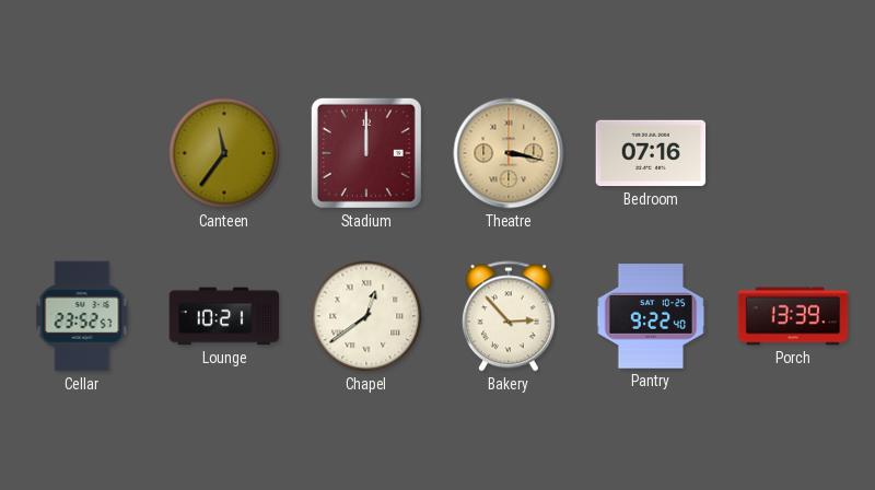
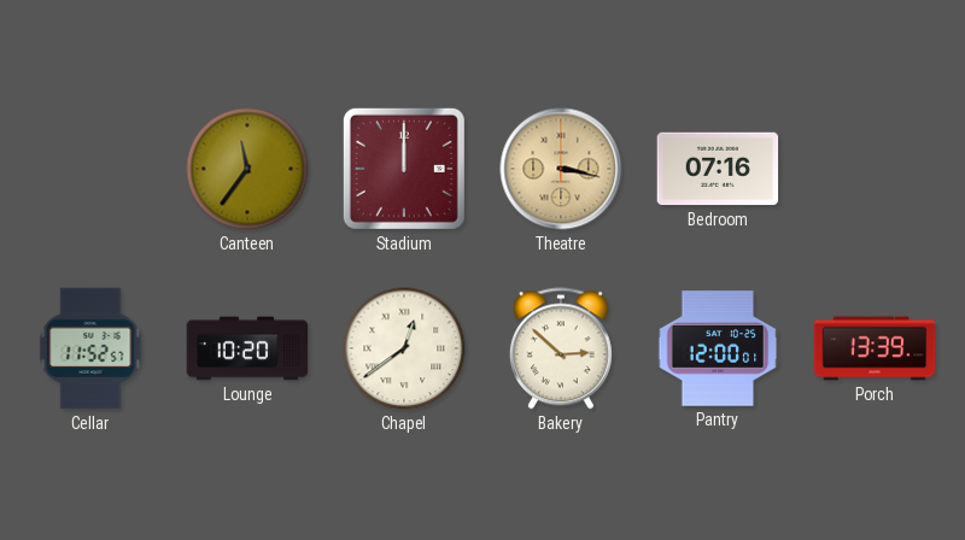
Cellar: 23:52 -> 11:52 (90, 348)
Lounge: 10:21 -> 10:20 (247, 348)
Bakery: 2:53 -> 2:52 (561, 348)
Pantry: 9:22 -> 12:00 (718, 348)
